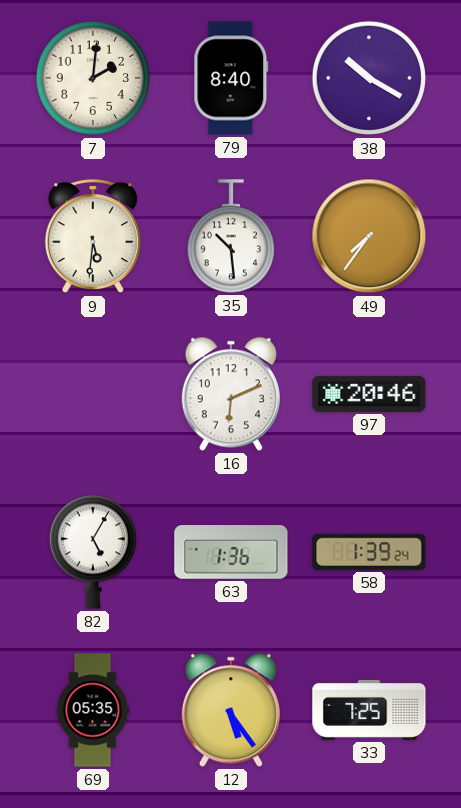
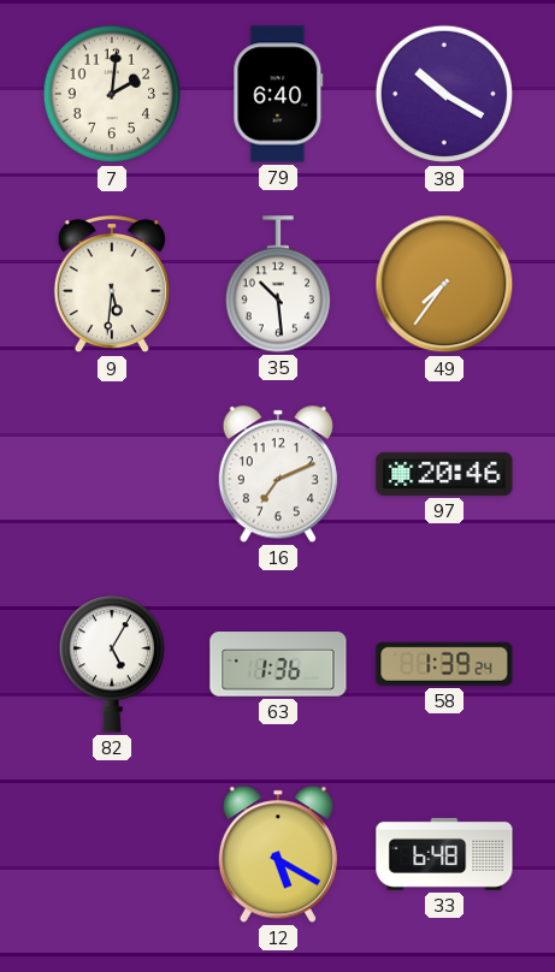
79: 8:40 -> 6:40 (278, 94)
16: 6:11 -> 7:11 (278, 474)
69: 05:35 -> none (93, 710)
12: 5:24 -> 5:20 (278, 854)
33: 7:25 -> 6:48 (444, 854)
